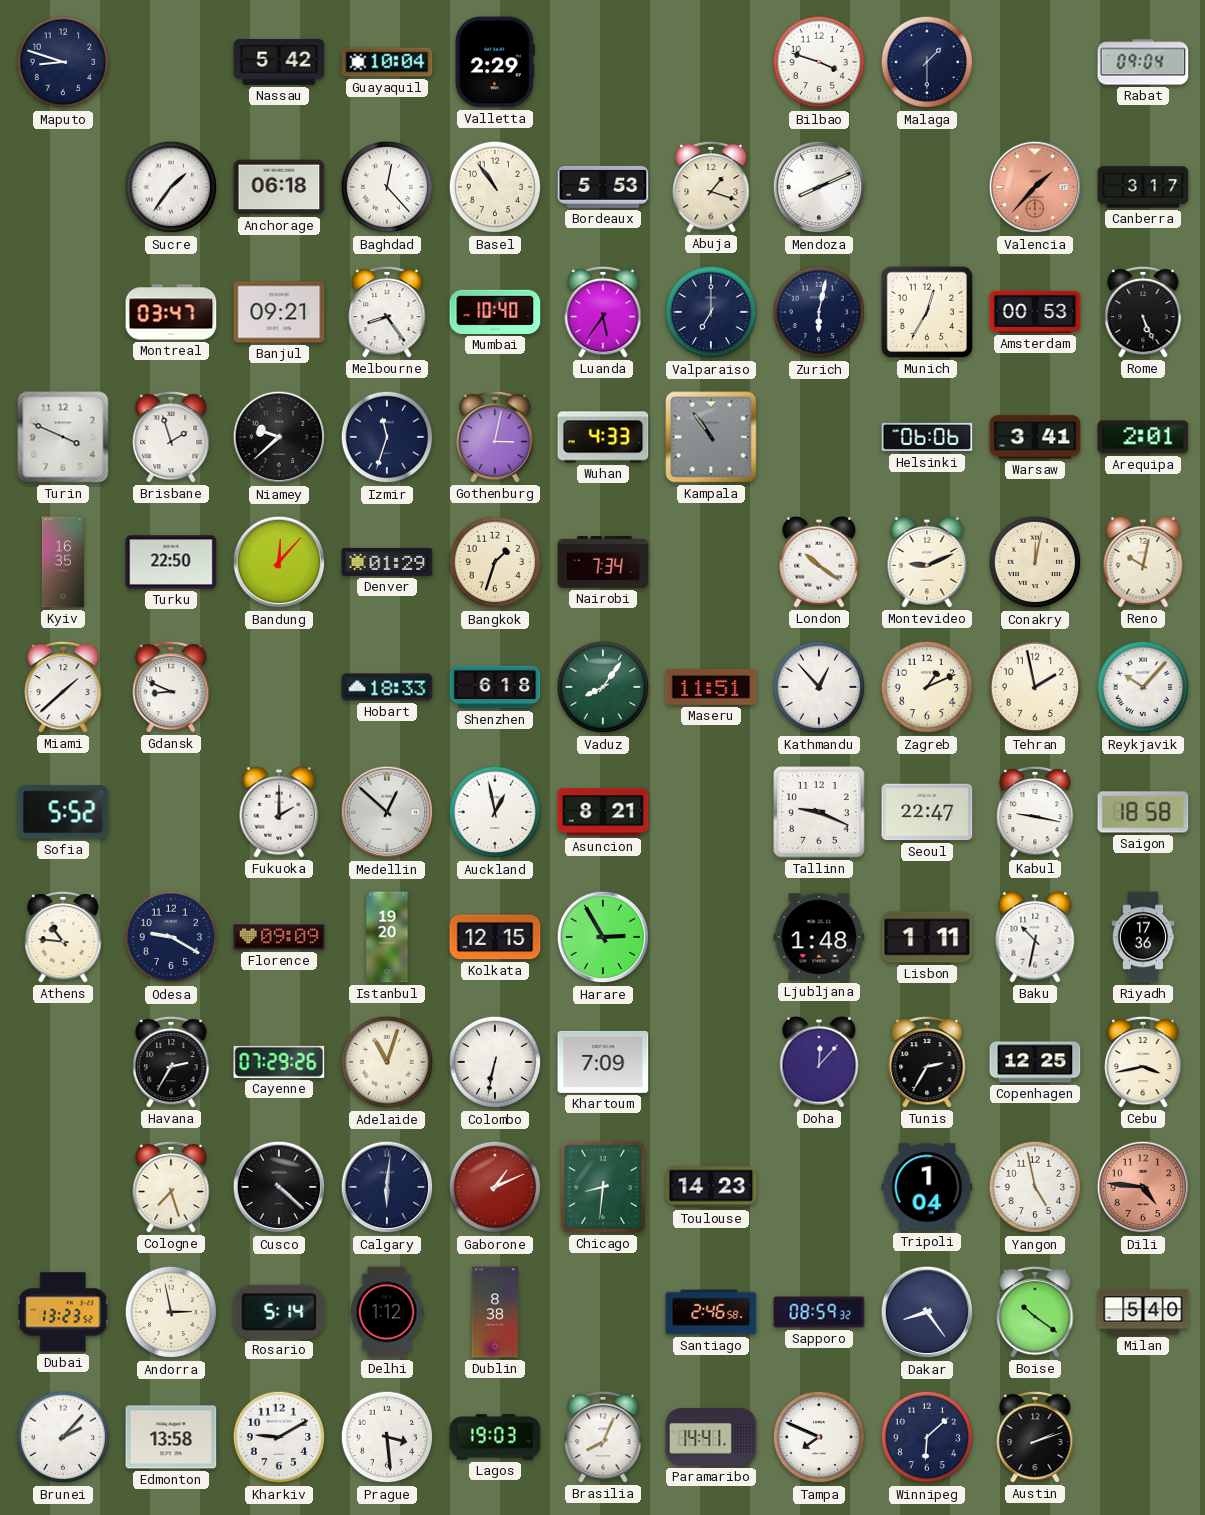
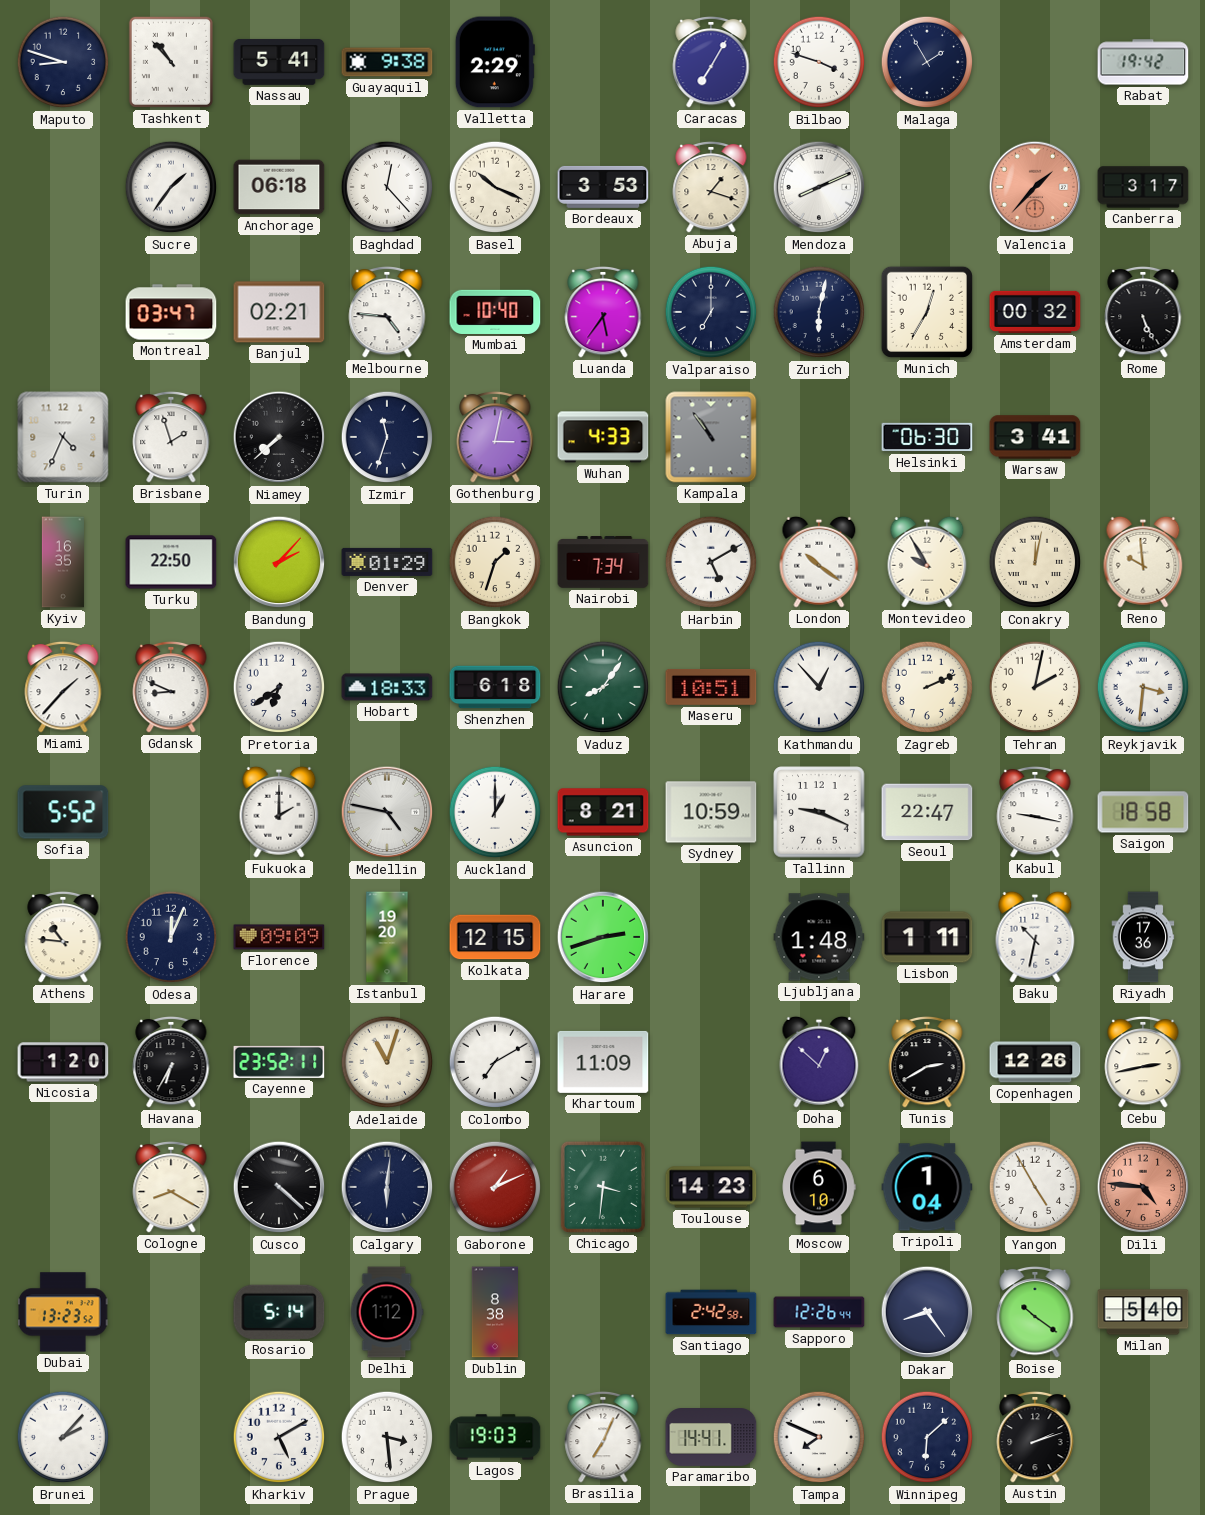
Tashkent: none -> 10:53 (171, 62)
Nassau: 5:42 -> 5:41 (279, 62)
Guayaquil: 10:04 -> 9:38 (387, 62)
Caracas: none -> 7:05 (711, 62)
Malaga: 1:30 -> 1:55 (927, 62)
Rabat: 09:04 -> 19:42 (1143, 62)
Basel: 10:54 -> 10:19 (495, 187)
Bordeaux: 5:53 -> 3:53 (603, 187)
Banjul: 09:21 -> 02:21 (279, 312)
Melbourne: 8:24 -> 4:46 (387, 312)
Amsterdam: 00:53 -> 00:32 (1035, 312)
Turin: 3:49 -> 4:34 (63, 437)
Niamey: 9:38 -> 7:38 (279, 437)
Helsinki: 06:06 -> 06:30 (927, 437)
Arequipa: 2:01 -> none (1143, 437)
Bandung: 12:07 -> 2:07 (279, 562)
Harbin: none -> 5:10 (711, 562)
Montevideo: 9:11 -> 9:55 (927, 562)
Reno: 10:02 -> 9:59 (1143, 562)
Miami: 1:38 -> 1:37 (63, 687)
Pretoria: none -> 6:39 (279, 687)
Maseru: 11:51 -> 10:51 (711, 688)
Zagreb: 1:11 -> 2:11 (927, 687)
Tehran: 1:58 -> 2:02 (1035, 687)
Reykjavik: 10:07 -> 3:31 (1143, 687)
Medellin: 12:52 -> 4:47 (387, 812)
Auckland: 12:58 -> 1:00 (495, 812)
Sydney: none -> 10:59 (711, 812)
Odesa: 9:20 -> 12:04 (171, 937)
Harare: 2:55 -> 2:42 (603, 937)
Nicosia: none -> 1:20 (63, 1062)
Havana: 2:35 -> 6:35 (171, 1062)
Cayenne: 07:29 -> 23:52 (279, 1062)
Colombo: 6:32 -> 7:10 (495, 1062)
Khartoum: 7:09 -> 11:09 (603, 1062)
Doha: 12:07 -> 12:52 (819, 1062)
Tunis: 2:35 -> 2:40 (927, 1062)
Copenhagen: 12:25 -> 12:26 (1035, 1062)
Cebu: 3:43 -> 2:43 (1143, 1062)
Cologne: 7:27 -> 8:20 (171, 1187)
Chicago: 8:31 -> 3:31 (603, 1187)
Moscow: none -> 6:10 (819, 1187)
Yangon: 4:58 -> 4:55 (1035, 1187)
Andorra: 2:58 -> none (171, 1312)
Santiago: 2:46 -> 2:42 (711, 1312)
Sapporo: 08:59 -> 12:26 (819, 1312)
Edmonton: 13:58 -> none (171, 1437)
Kharkiv: 9:10 -> 5:10 (279, 1437)
Brasilia: 8:04 -> 7:04 (603, 1437)
